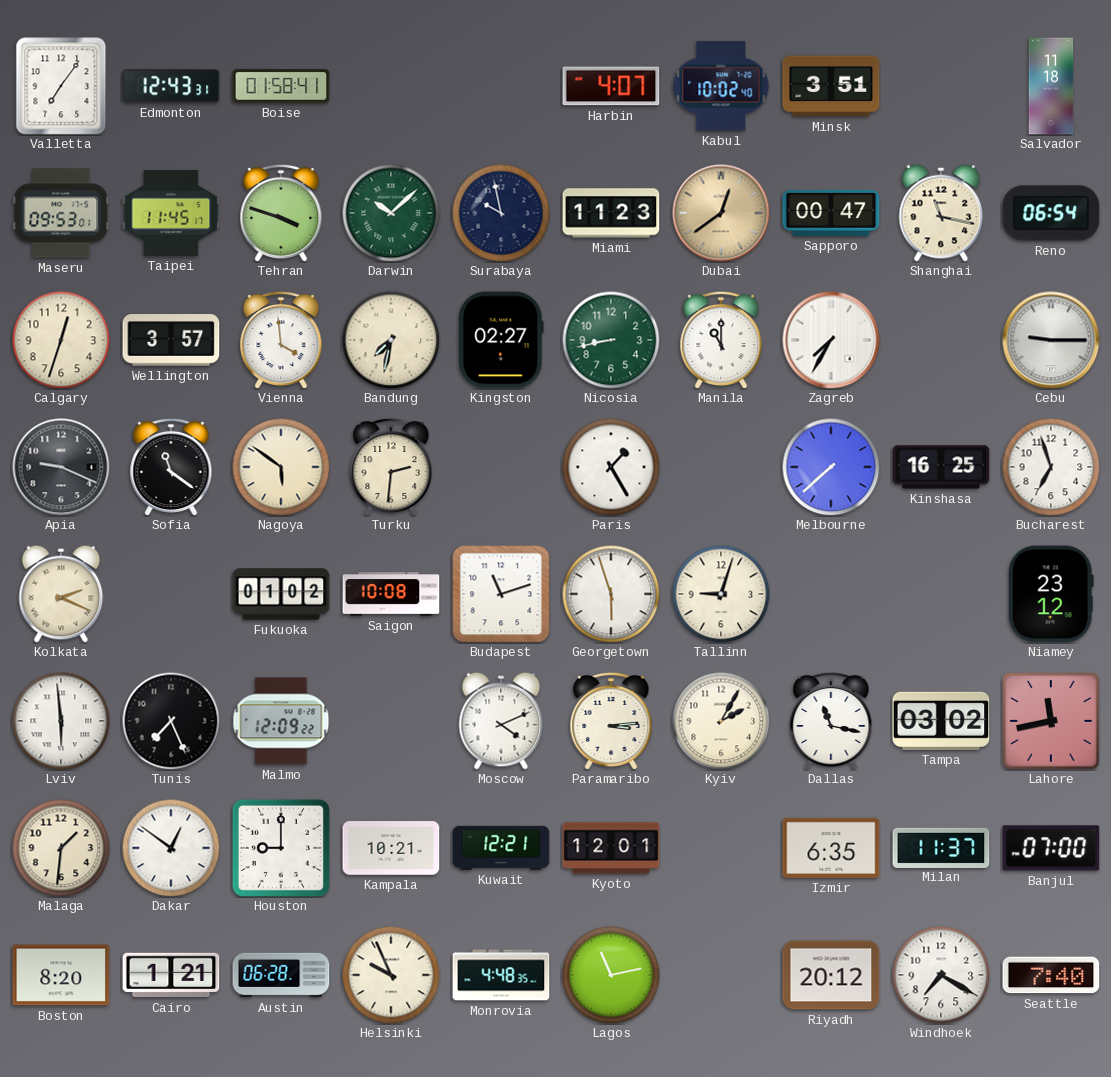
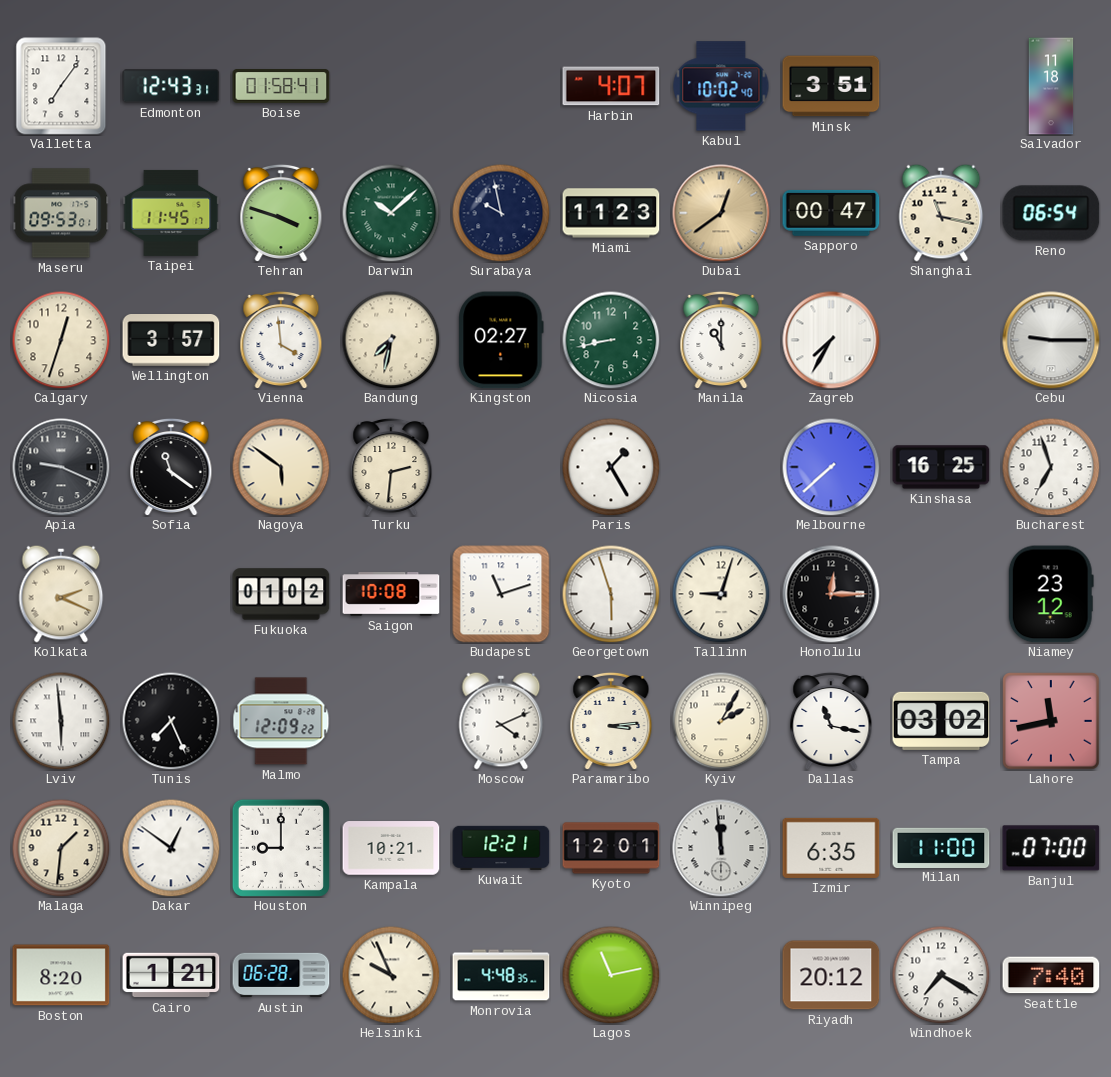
Honolulu: none -> 12:15 (831, 594)
Winnipeg: none -> 11:59 (721, 848)
Milan: 11:37 -> 11:00 (941, 847)
